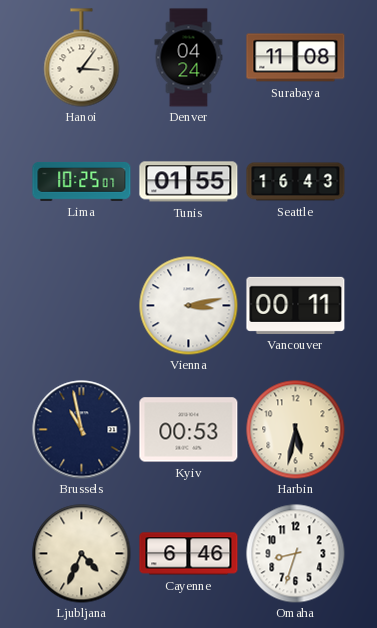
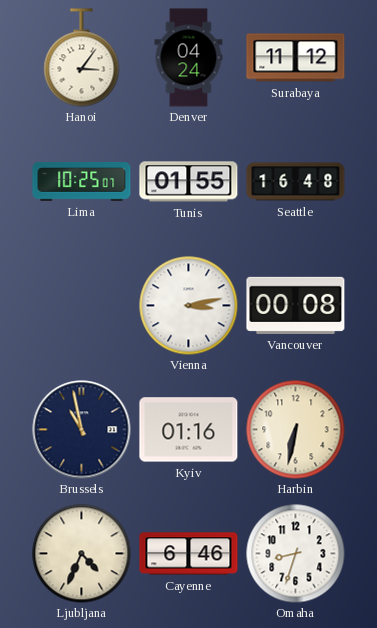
Surabaya: 11:08 -> 11:12 (296, 58)
Seattle: 16:43 -> 16:48 (296, 182)
Vancouver: 00:11 -> 00:08 (296, 305)
Kyiv: 00:53 -> 01:16 (189, 430)
Harbin: 5:32 -> 6:32 (296, 430)
